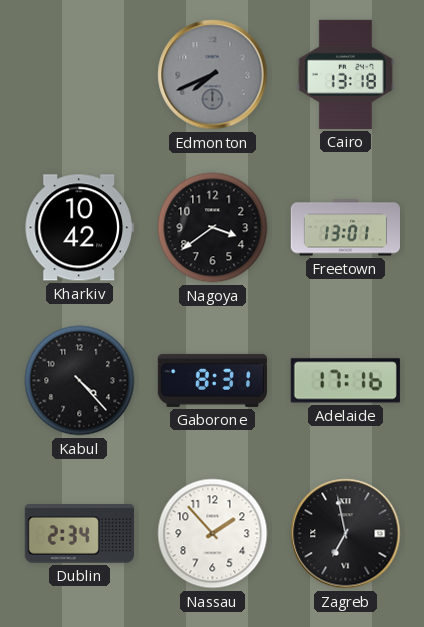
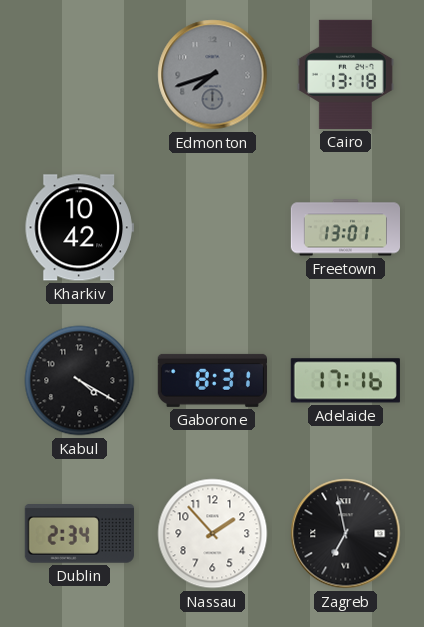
Edmonton: 7:41 -> 7:42 (213, 75)
Nagoya: 3:39 -> none (213, 228)
Kabul: 4:23 -> 4:20 (80, 381)
